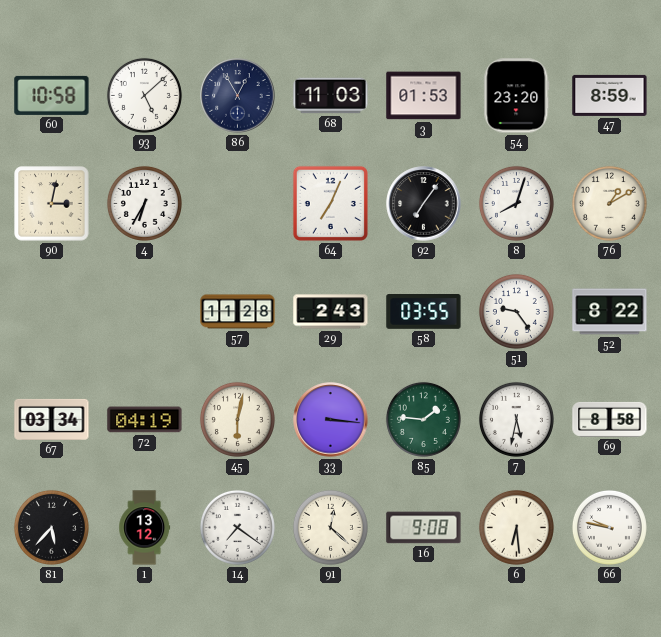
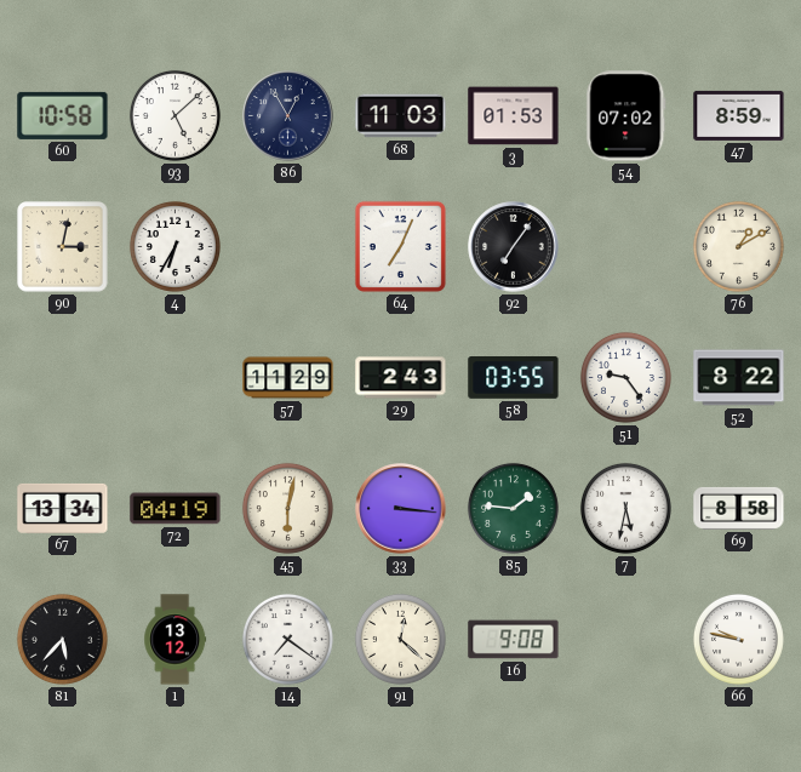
54: 23:20 -> 07:02 (627, 116)
8: 8:03 -> none (516, 203)
57: 11:28 -> 11:29 (288, 378)
67: 03:34 -> 13:34 (63, 508)
6: 6:29 -> none (516, 527)
